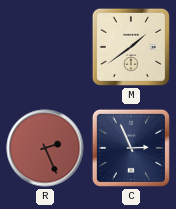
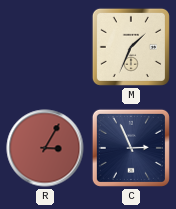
M: 1:39 -> 1:34 (131, 47)
R: 2:26 -> 3:05 (45, 148)
